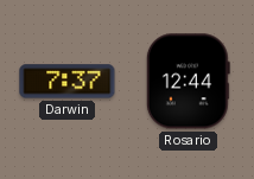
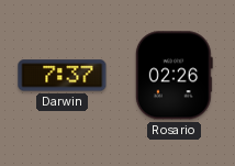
Rosario: 12:44 -> 02:26 (174, 76)
